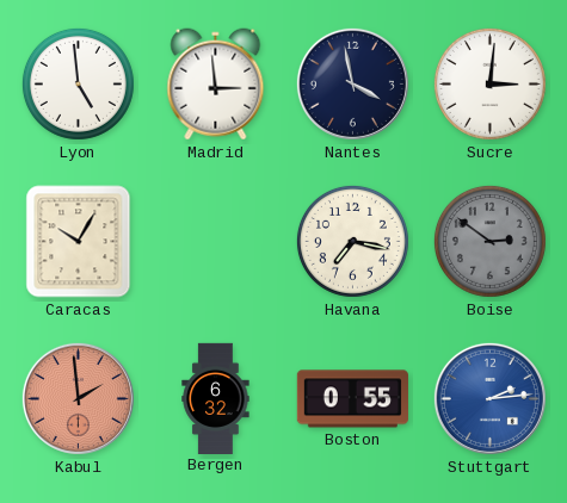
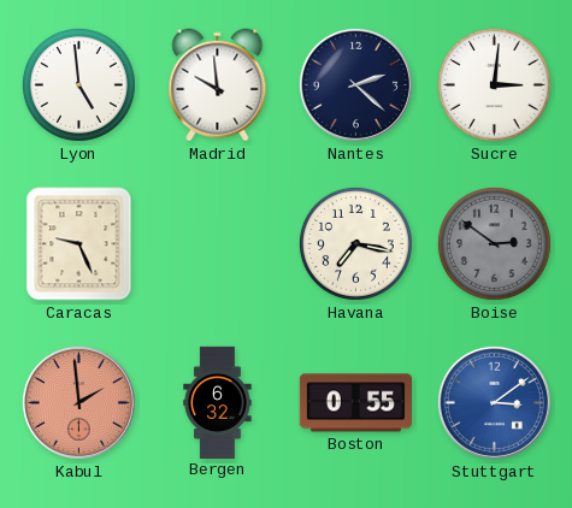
Madrid: 2:59 -> 9:59 (218, 85)
Nantes: 3:58 -> 2:22 (355, 84)
Caracas: 10:05 -> 9:26 (79, 244)
Stuttgart: 2:14 -> 3:09 (494, 402)
